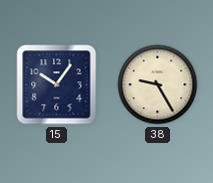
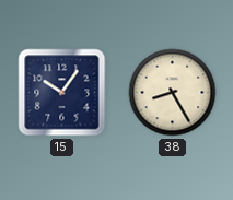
38: 9:25 -> 8:25 (173, 93)
